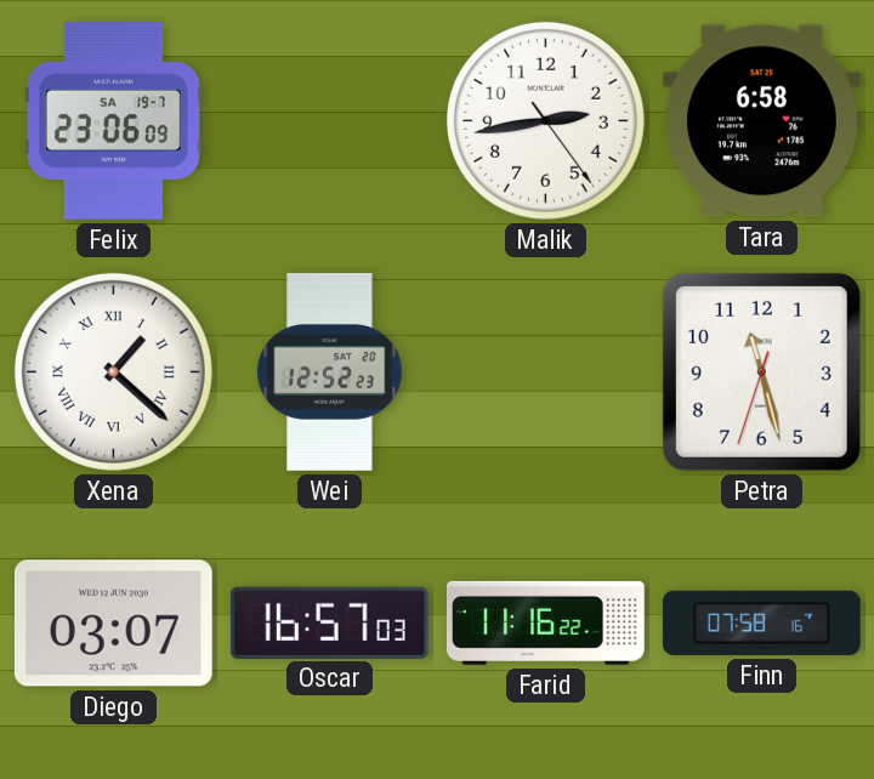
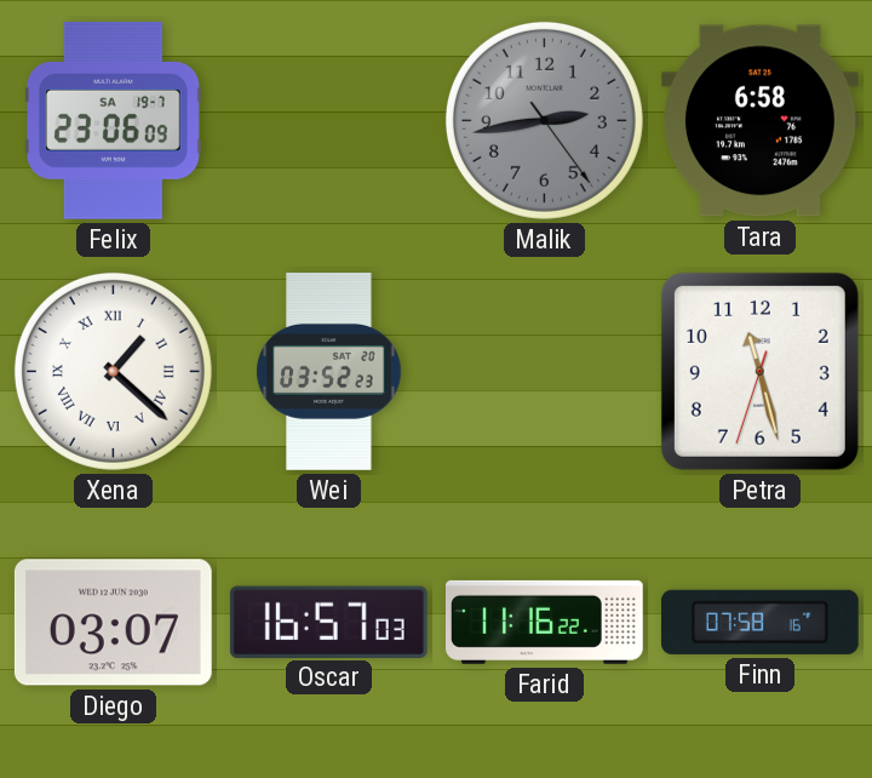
Malik dial: white -> grey (544, 120)
Wei: 12:52 -> 03:52 (329, 372)
